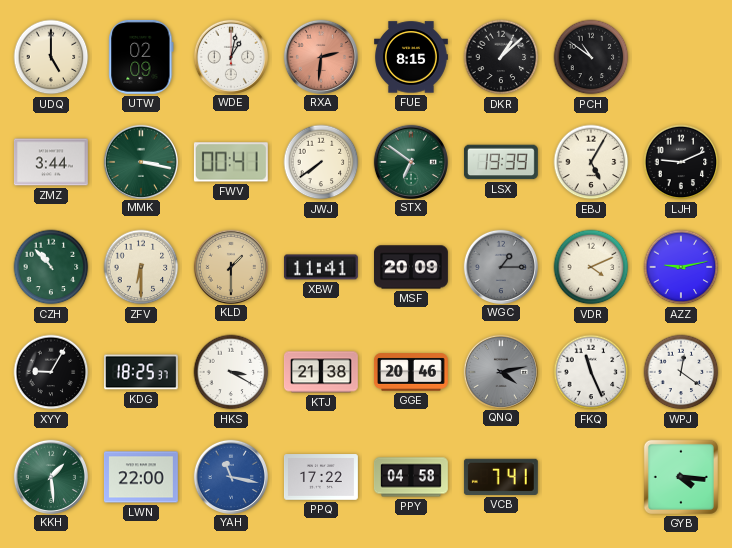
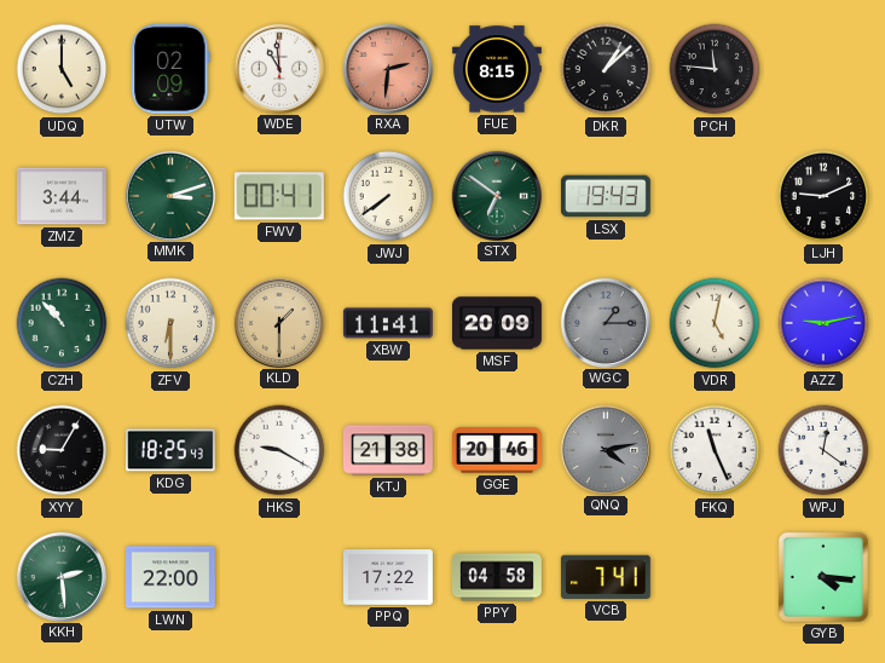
WDE: 1:02 -> 10:59 (278, 68)
PCH: 10:51 -> 11:46 (715, 69)
MMK: 3:17 -> 3:12 (169, 195)
LSX: 19:39 -> 19:43 (606, 196)
EBJ: 5:05 -> none (591, 162)
VDR: 4:11 -> 5:02 (715, 323)
KDG: 18:25:37 -> 18:25:43 (170, 450)
HKS: 3:20 -> 9:20 (279, 450)
KKH: 1:29 -> 2:29 (60, 576)
YAH: 11:17 -> none (230, 476)
